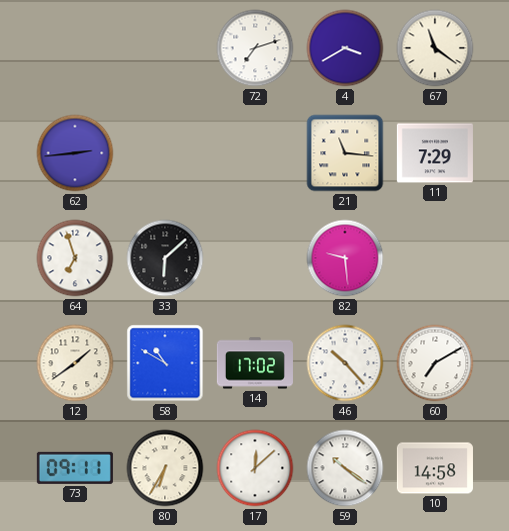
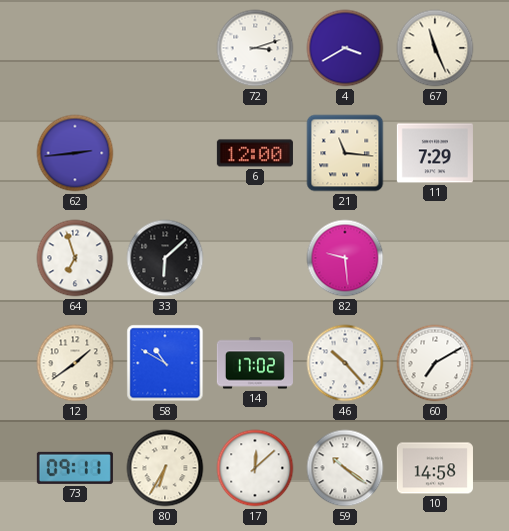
72: 7:12 -> 3:12 (255, 48)
67: 11:21 -> 11:26 (435, 48)
6: none -> 12:00 (255, 153)
